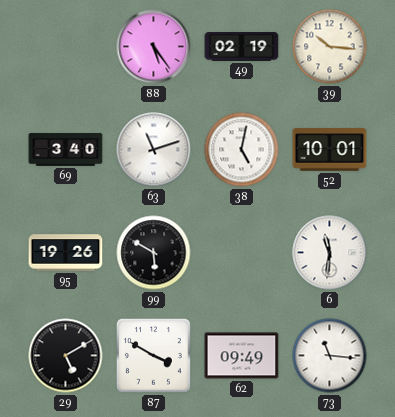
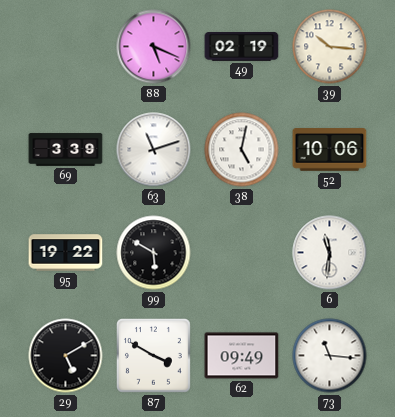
88: 5:24 -> 5:19 (154, 47)
69: 3:40 -> 3:39 (66, 150)
52: 10:01 -> 10:06 (330, 150)
95: 19:26 -> 19:22 (66, 253)
